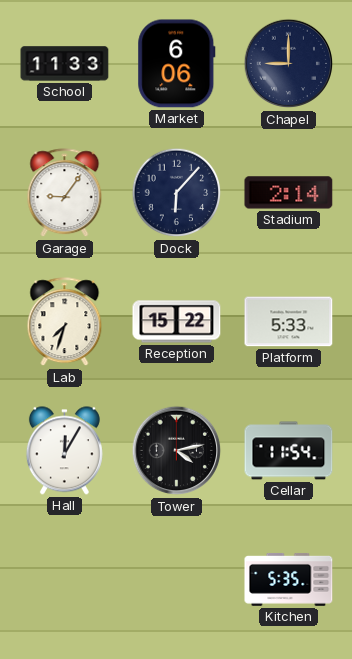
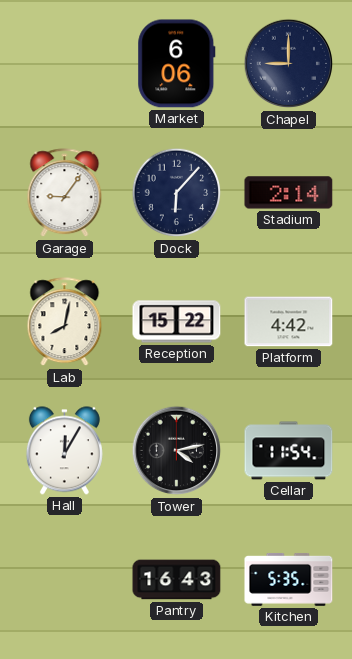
School: 11:33 -> none (65, 64)
Lab: 7:33 -> 8:02 (65, 322)
Platform: 5:33 -> 4:42 (289, 322)
Pantry: none -> 16:43 (177, 580)
